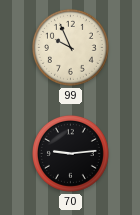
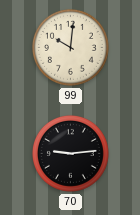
99: 9:56 -> 10:01 (70, 47)
